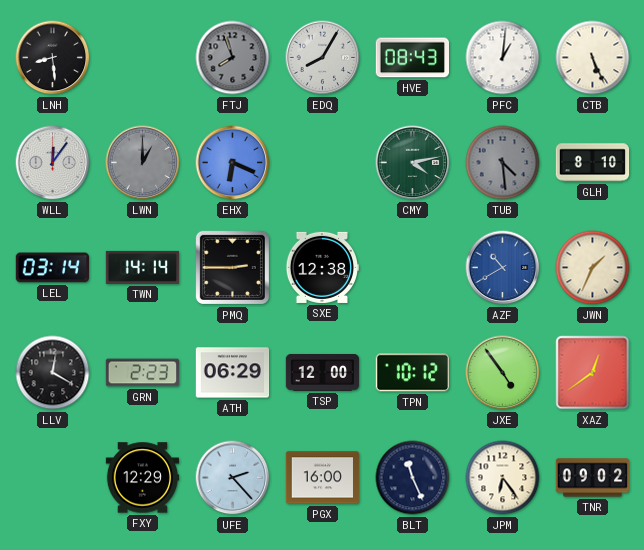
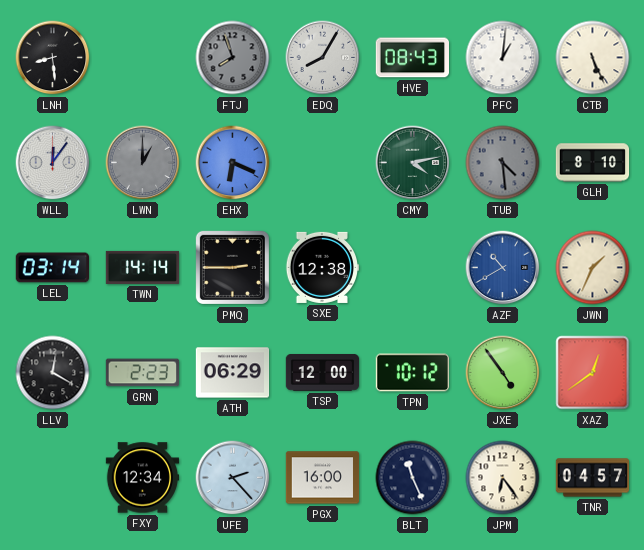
FXY: 12:29 -> 12:34 (143, 478)
TNR: 09:02 -> 04:57 (593, 478)
